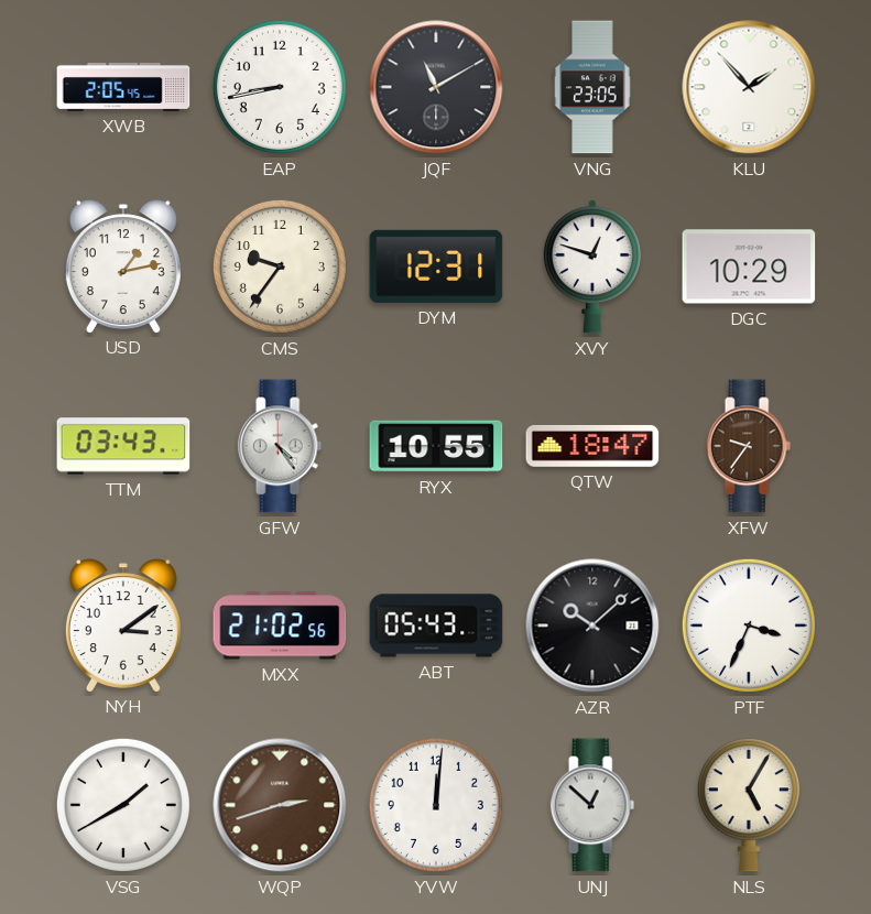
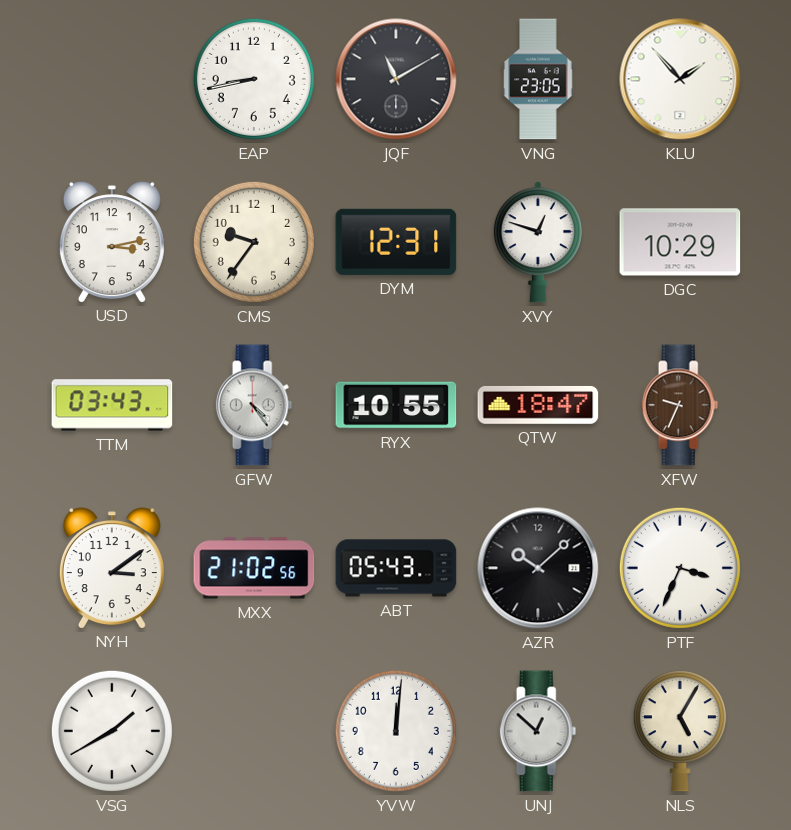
XWB: 2:05 -> none (123, 87)
USD: 1:13 -> 3:13 (112, 242)
XFW: 9:36 -> 9:34 (680, 405)
WQP: 2:42 -> none (280, 805)
